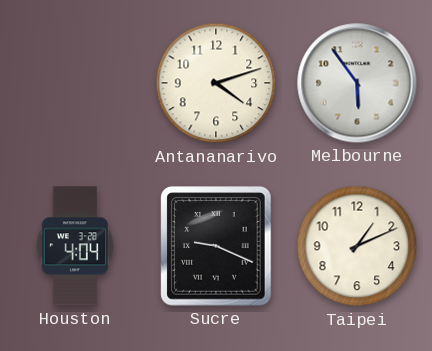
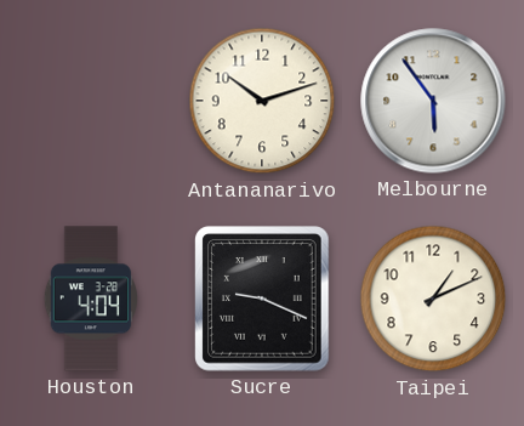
Antananarivo: 4:12 -> 10:12 (262, 101)
